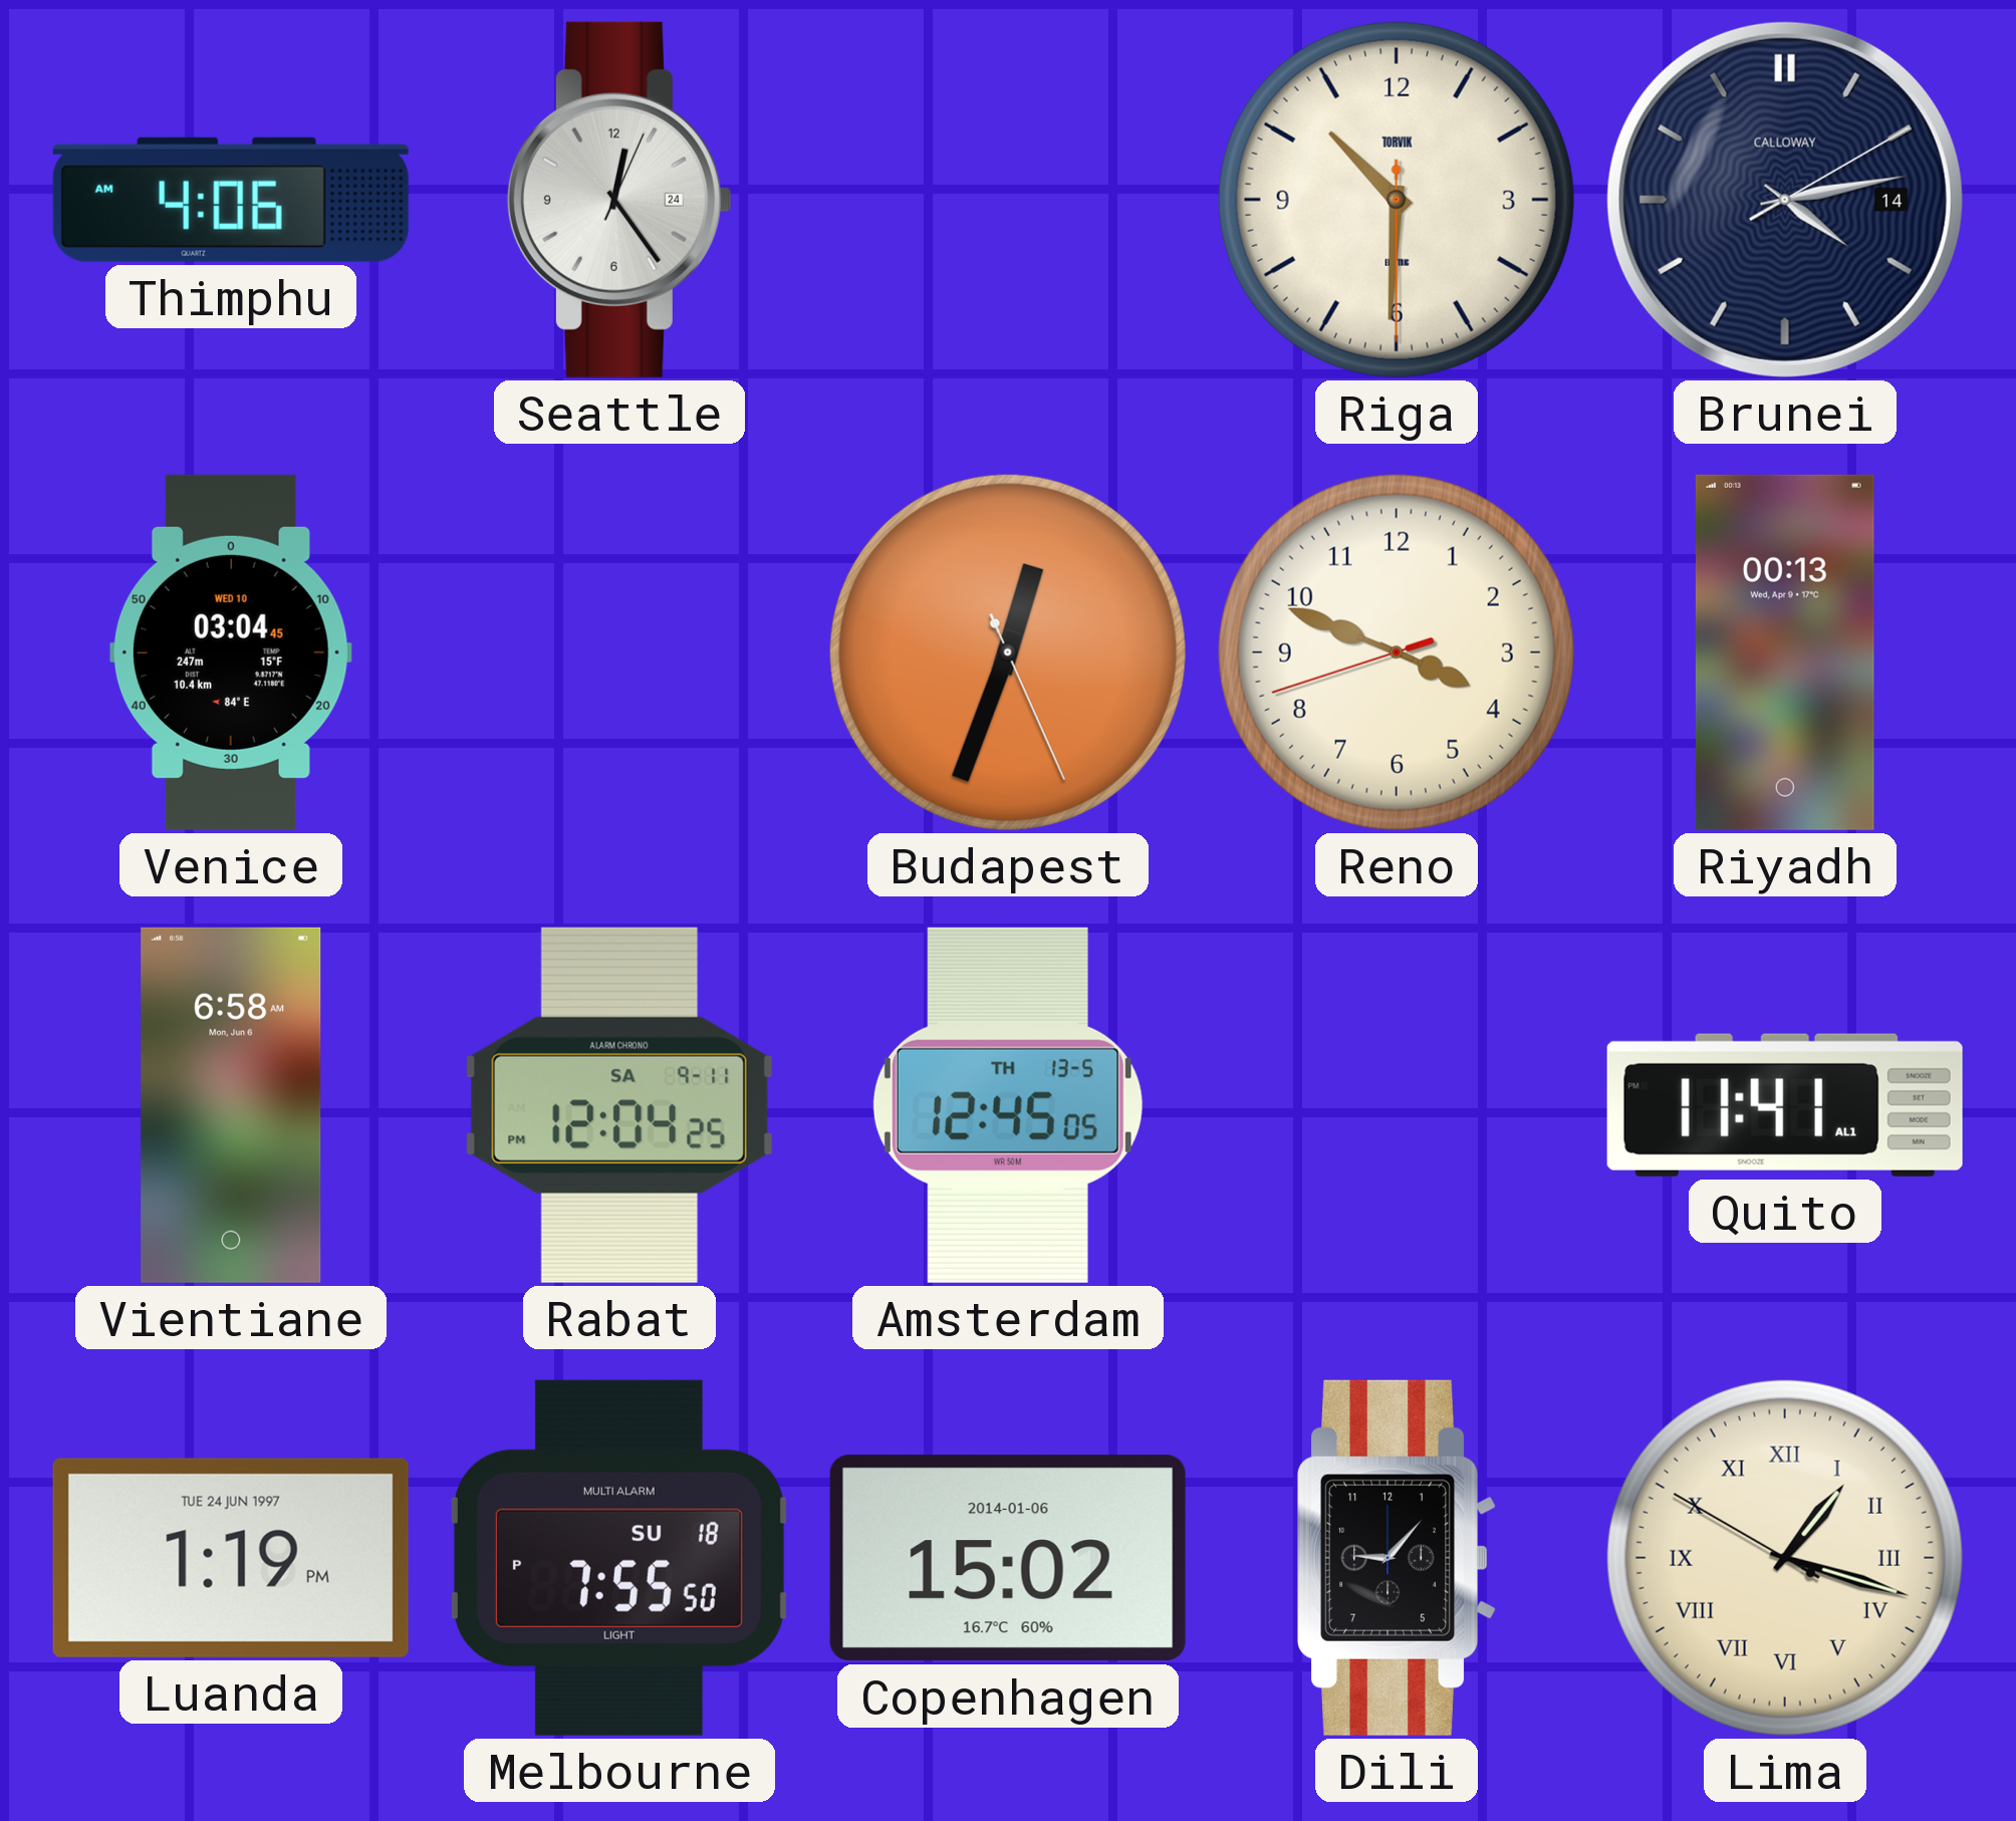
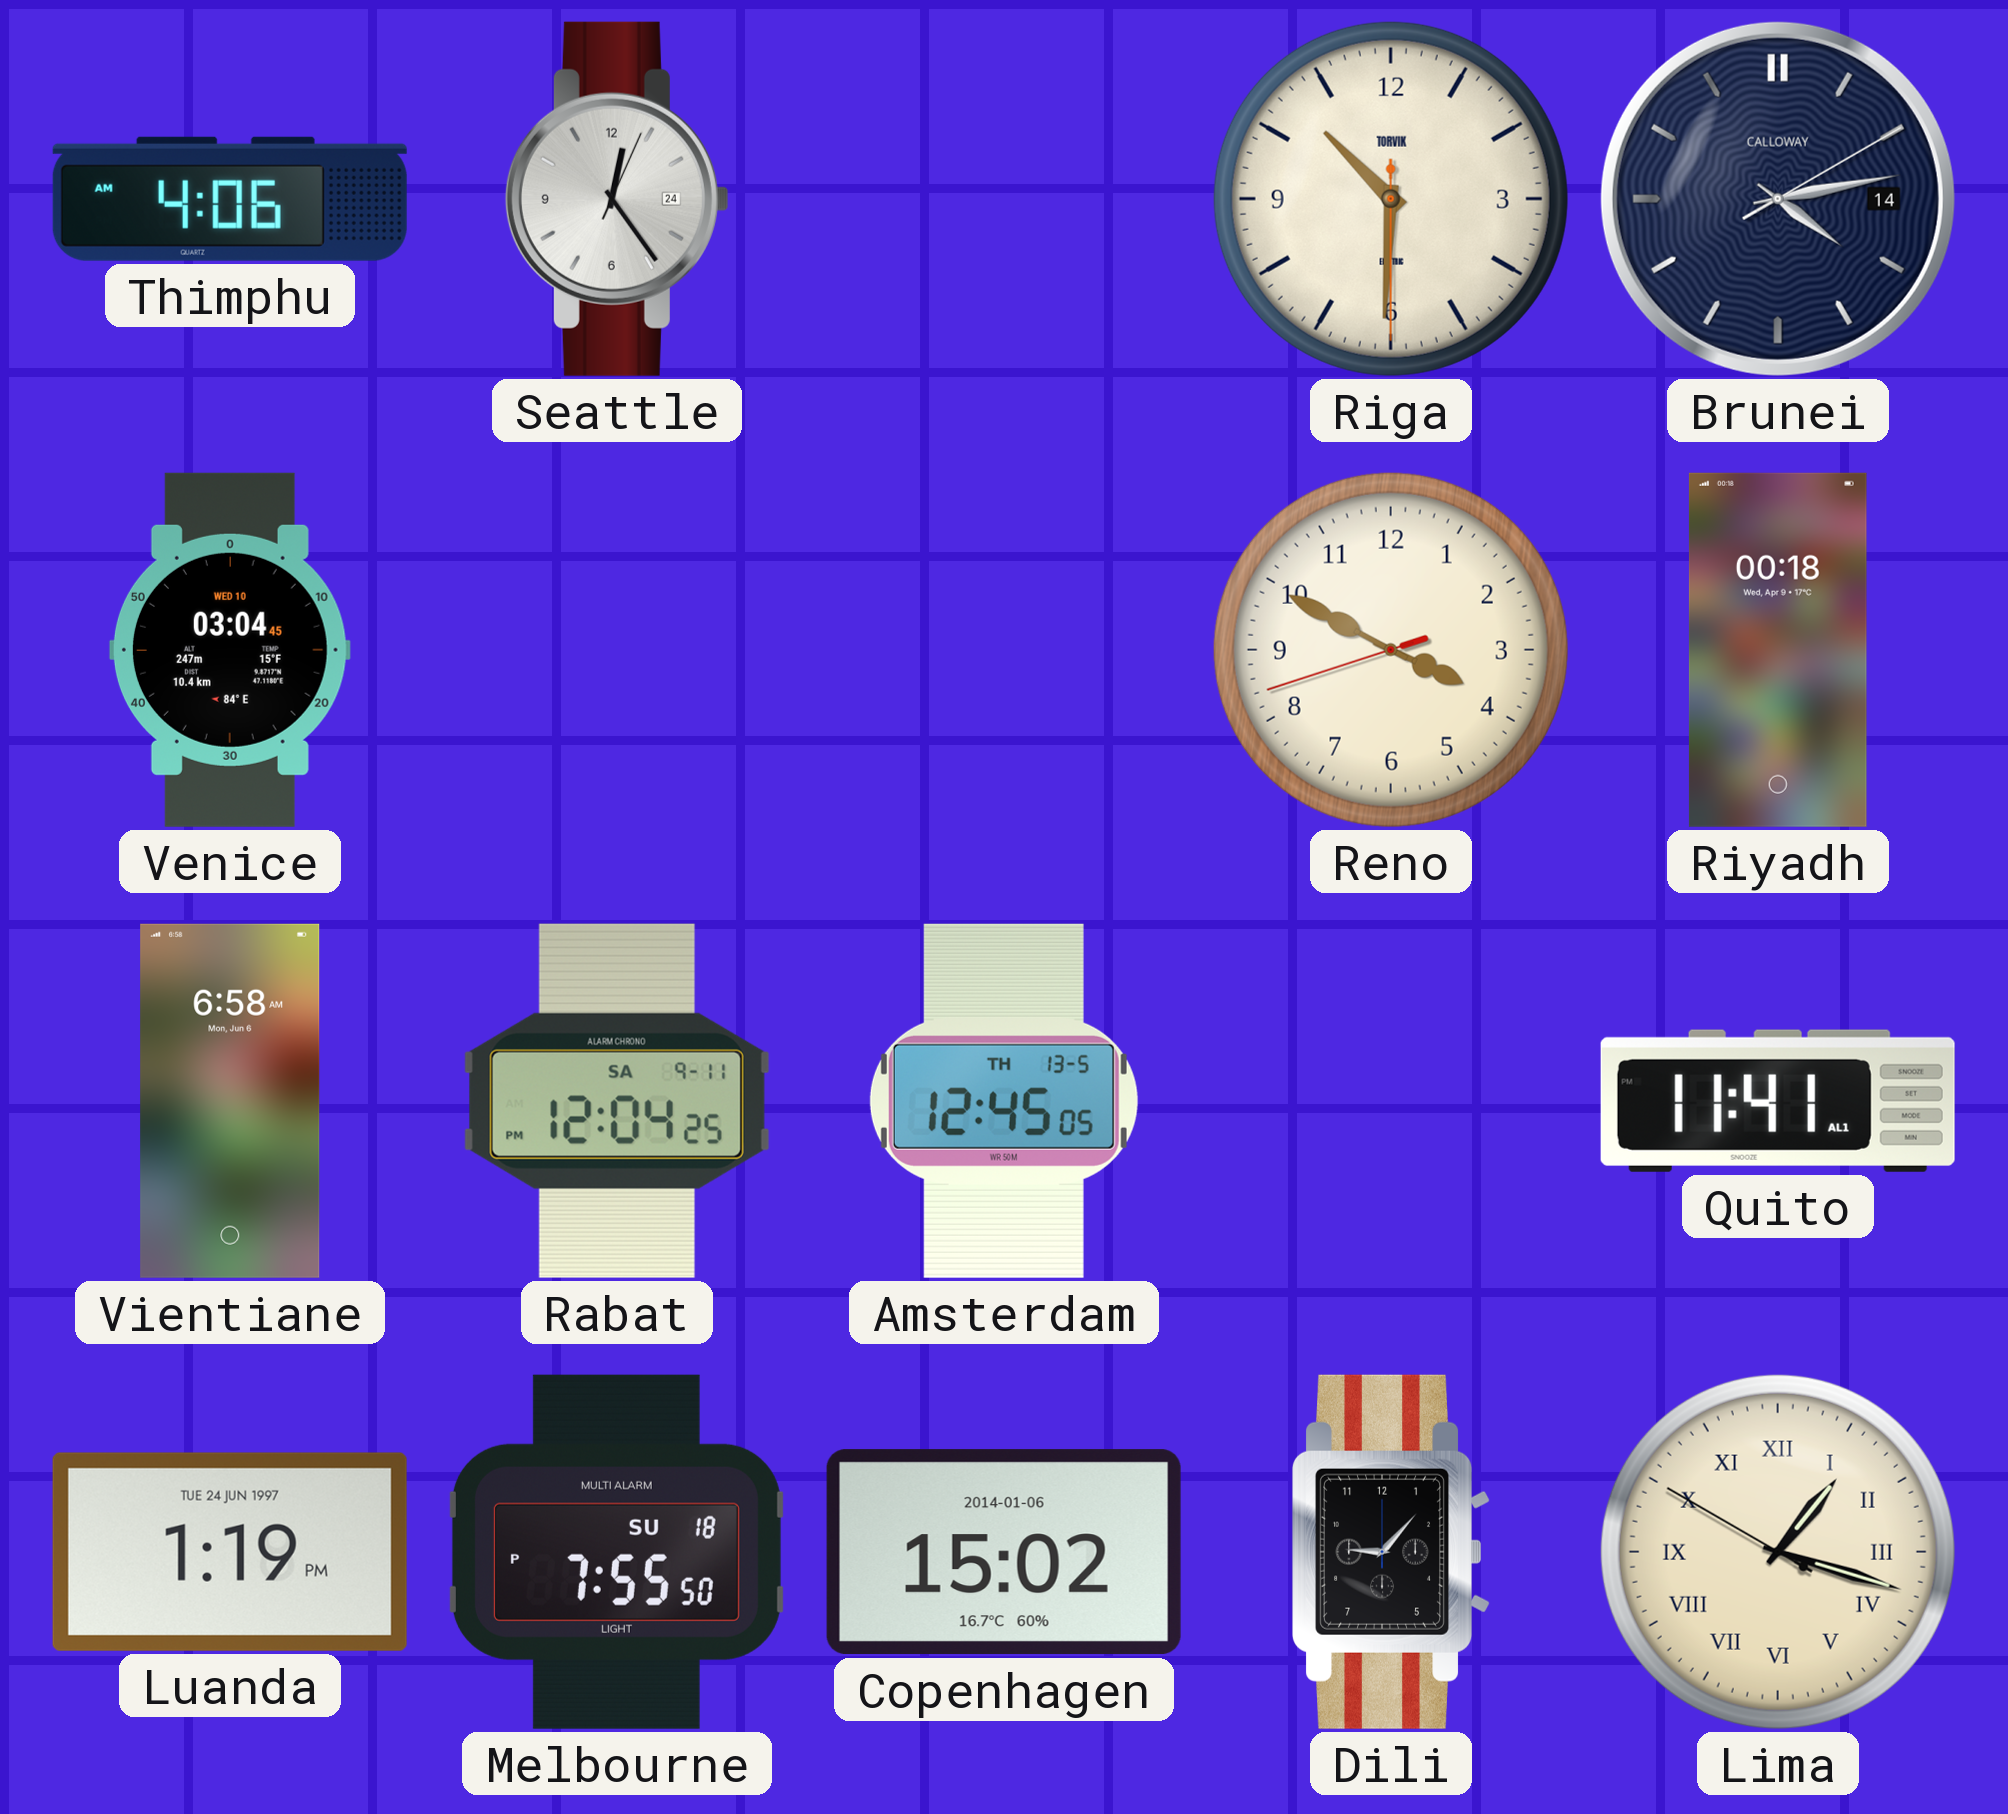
Budapest: 12:33 -> none (1008, 653)
Reno: 3:48 -> 3:49 (1391, 650)
Riyadh: 00:13 -> 00:18 (1778, 650)
